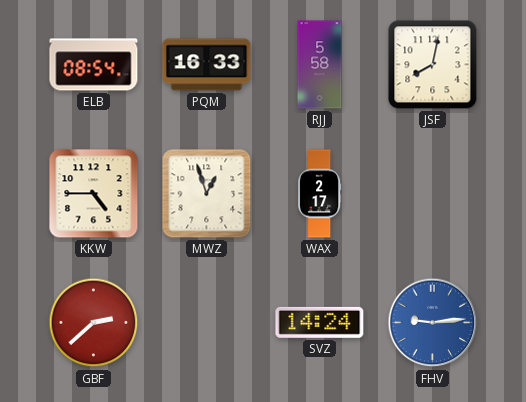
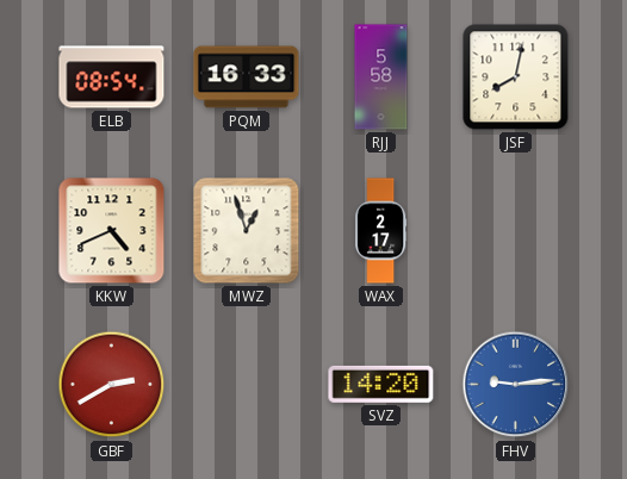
KKW: 4:45 -> 4:41 (112, 231)
GBF: 2:38 -> 2:40 (112, 385)
SVZ: 14:24 -> 14:20 (381, 384)
